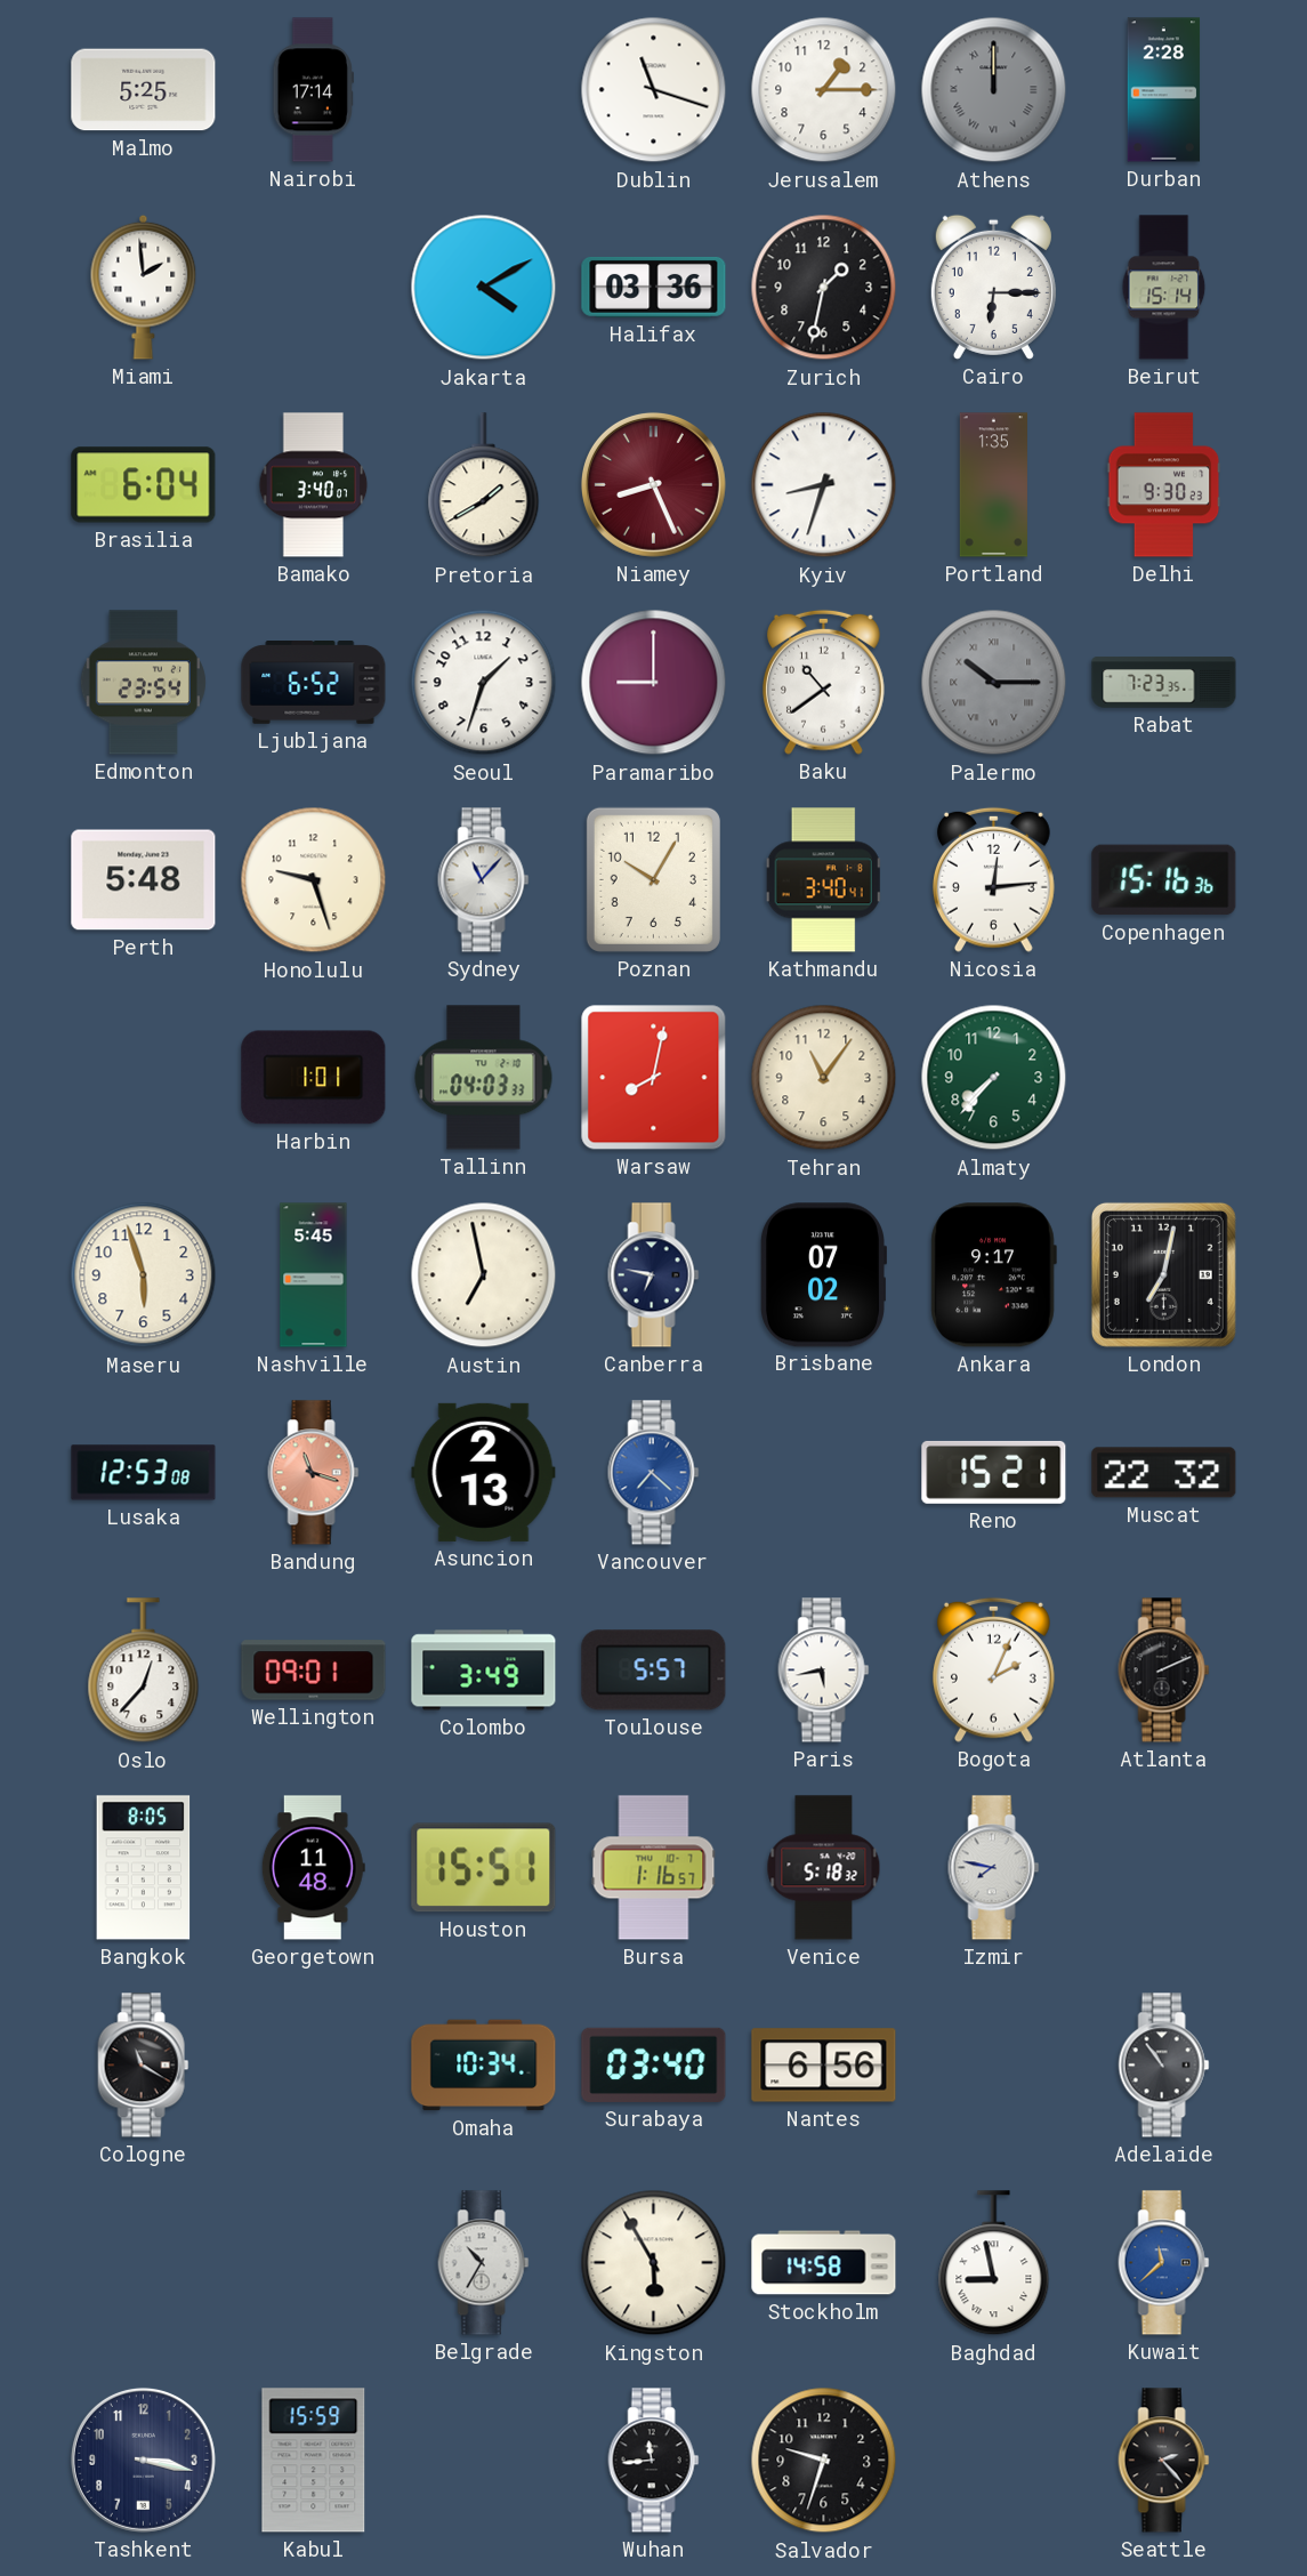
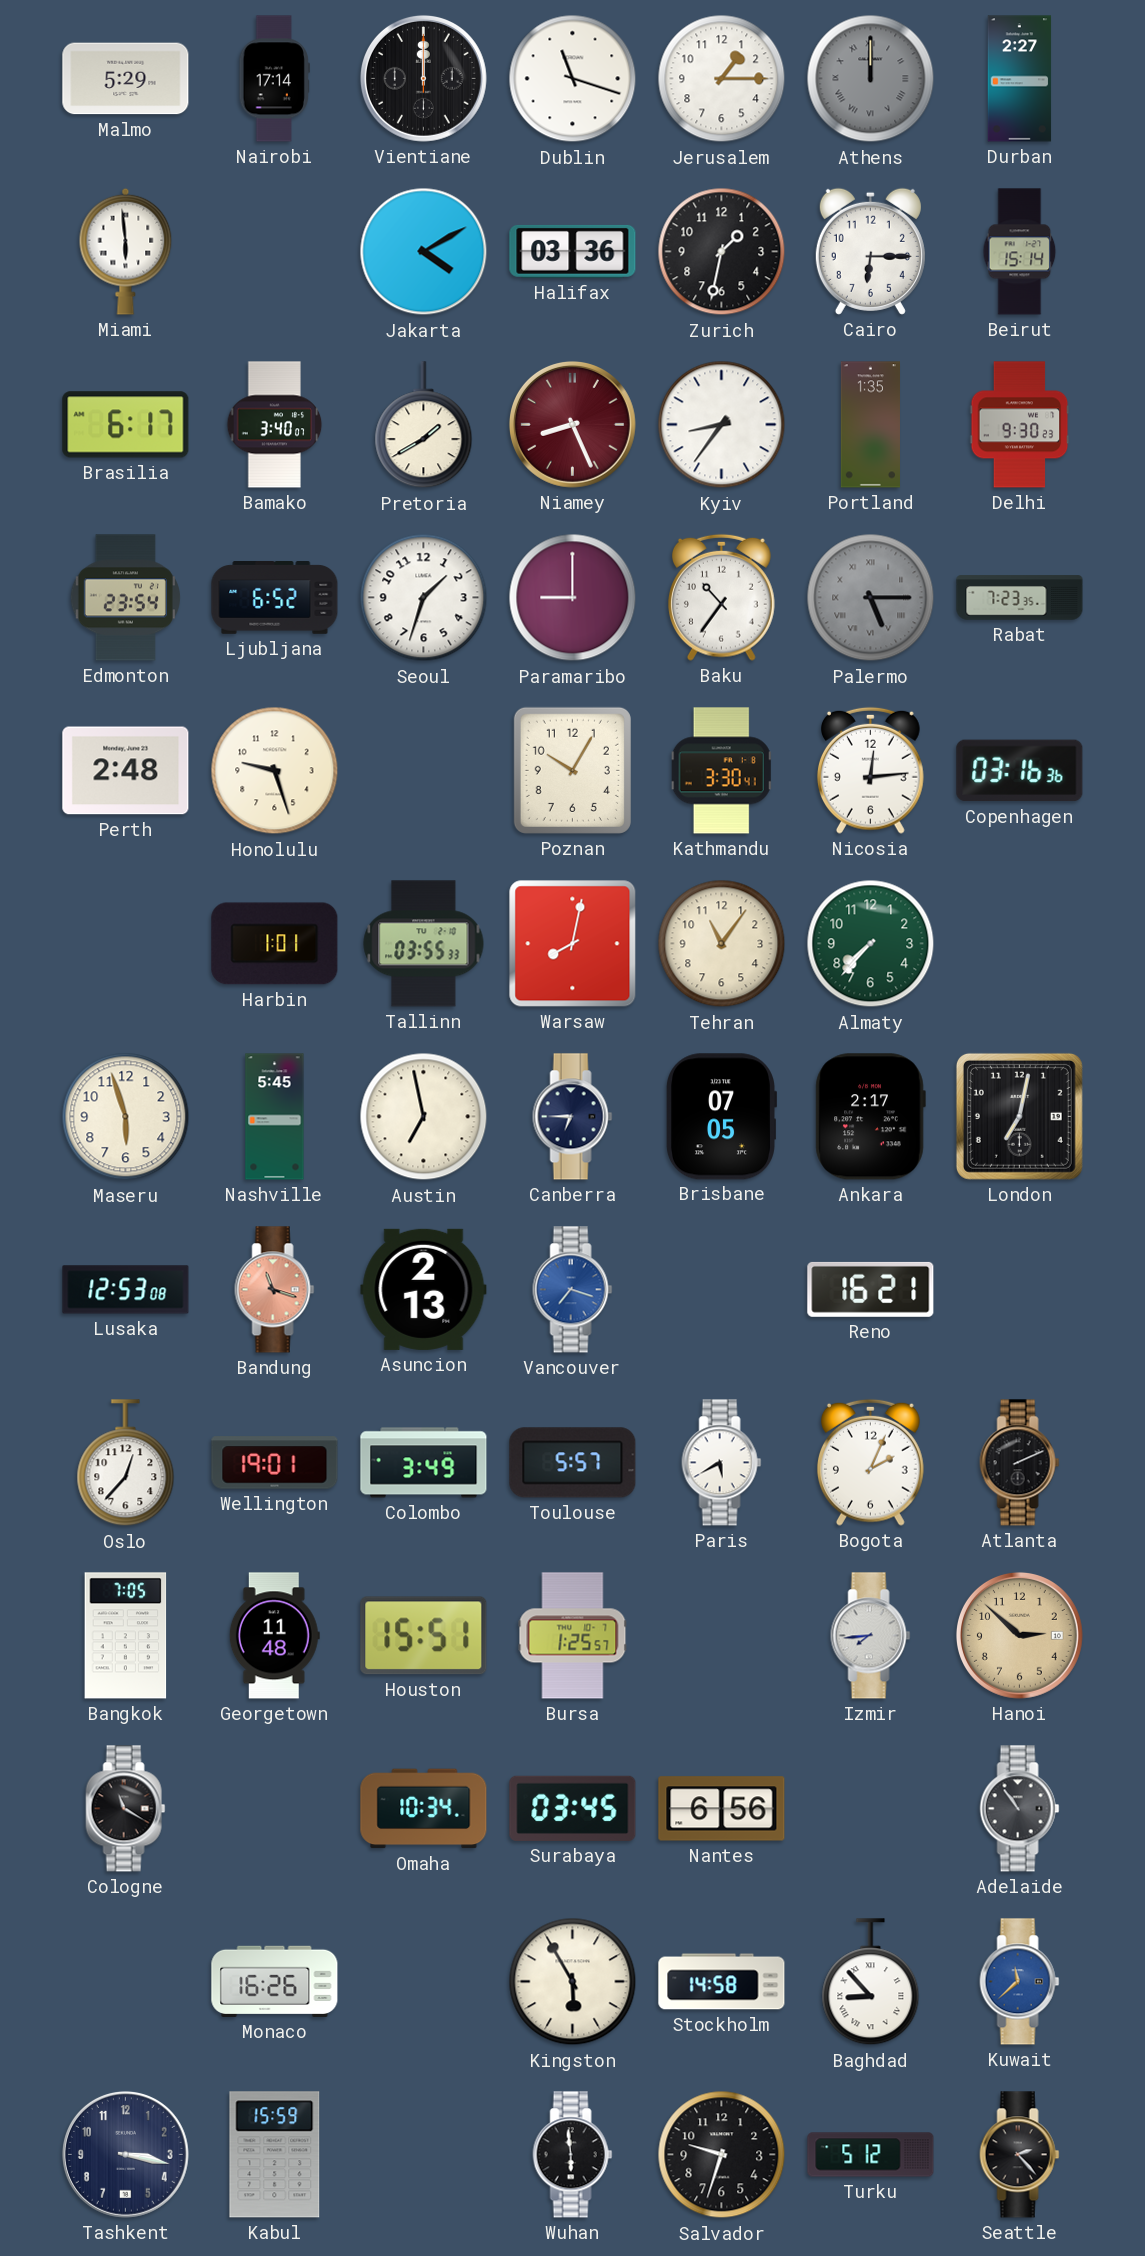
Malmo: 5:25 -> 5:29 (126, 79)
Vientiane: none -> 12:00 (423, 78)
Durban: 2:28 -> 2:27 (1020, 79)
Miami: 1:59 -> 5:59 (126, 251)
Brasilia: 6:04 -> 6:17 (126, 425)
Kyiv: 8:33 -> 8:36 (722, 425)
Baku: 10:39 -> 10:36 (721, 597)
Palermo: 10:15 -> 5:15 (871, 598)
Perth: 5:48 -> 2:48 (126, 771)
Sydney: 11:07 -> none (484, 880)
Kathmandu: 3:40 -> 3:30 (721, 771)
Copenhagen: 15:16 -> 03:16 (1020, 771)
Tallinn: 04:03 -> 03:55 (424, 944)
Canberra: 6:47 -> 6:45 (573, 1117)
Brisbane: 07:02 -> 07:05 (720, 1117)
Ankara: 9:17 -> 2:17 (870, 1117)
Vancouver: 7:22 -> 7:18 (573, 1290)
Reno: 15:21 -> 16:21 (871, 1289)
Muscat: 22:32 -> none (1164, 1473)
Wellington: 09:01 -> 19:01 (275, 1463)
Paris: 5:43 -> 5:40 (722, 1463)
Bangkok: 8:05 -> 7:05 (126, 1636)
Bursa: 1:16 -> 1:25 (573, 1636)
Venice: 5:18 -> none (824, 1868)
Izmir: 7:47 -> 7:44 (871, 1636)
Hanoi: none -> 2:52 (1019, 1635)
Surabaya: 03:40 -> 03:45 (573, 1808)
Monaco: none -> 16:26 (275, 1981)
Belgrade: 10:35 -> none (484, 2263)
Baghdad: 8:58 -> 8:53 (871, 1982)
Wuhan: 11:44 -> 5:59 (573, 2155)
Turku: none -> 5:12 (871, 2155)
